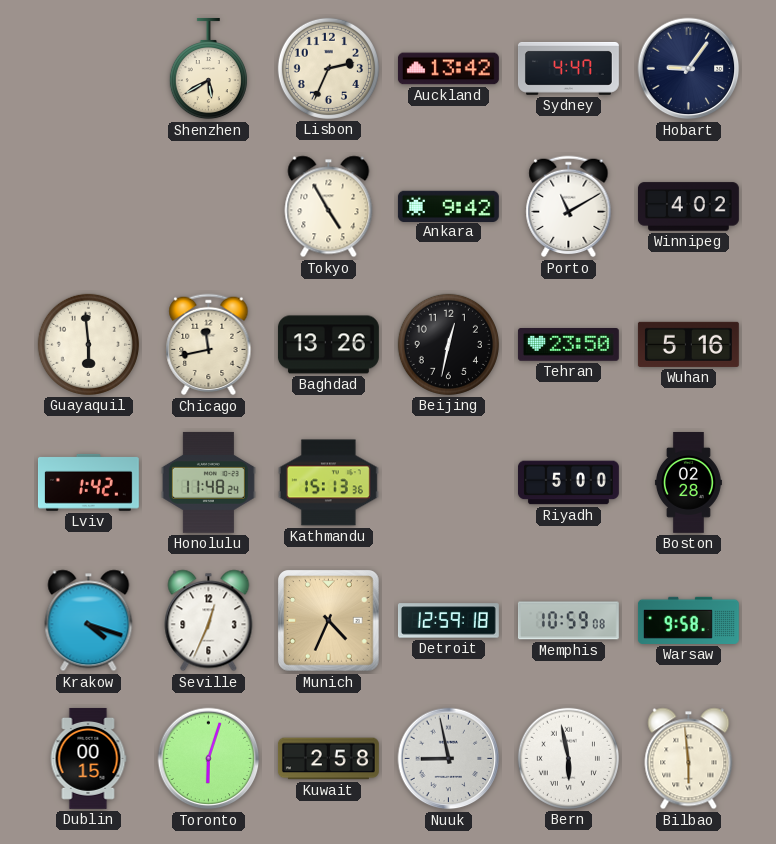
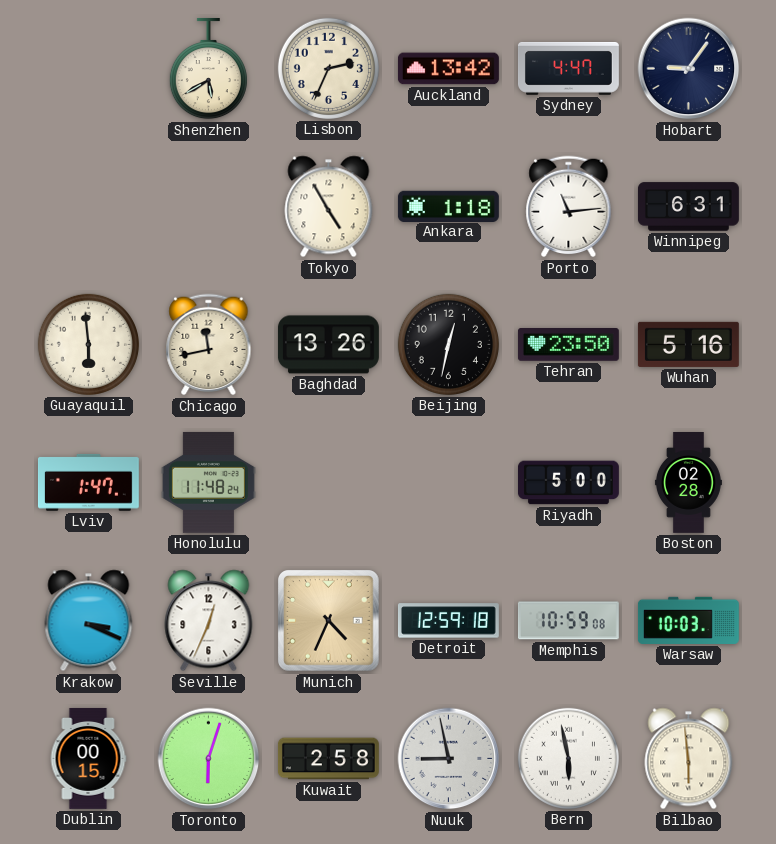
Ankara: 9:42 -> 1:18 (448, 206)
Porto: 11:10 -> 11:14 (569, 207)
Winnipeg: 4:02 -> 6:31 (688, 207)
Lviv: 1:42 -> 1:47 (88, 482)
Kathmandu: 15:13 -> none (328, 483)
Krakow: 4:18 -> 3:19 (89, 621)
Warsaw: 9:58 -> 10:03 (688, 620)
